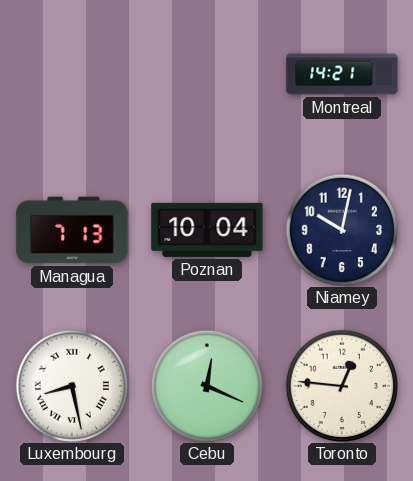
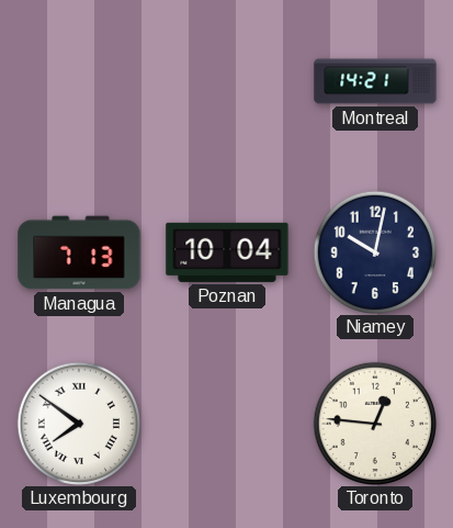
Luxembourg: 8:28 -> 7:51 (78, 423)
Cebu: 12:19 -> none (206, 385)
